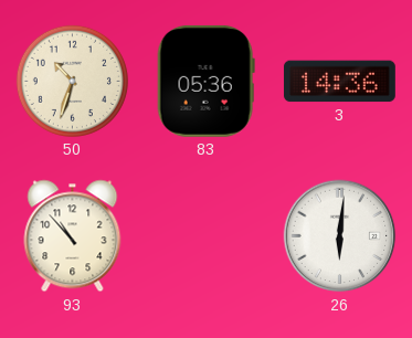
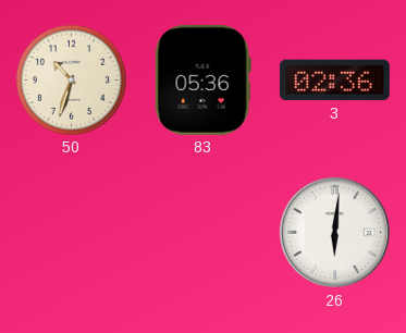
3: 14:36 -> 02:36 (334, 81)
93: 10:53 -> none (73, 236)
